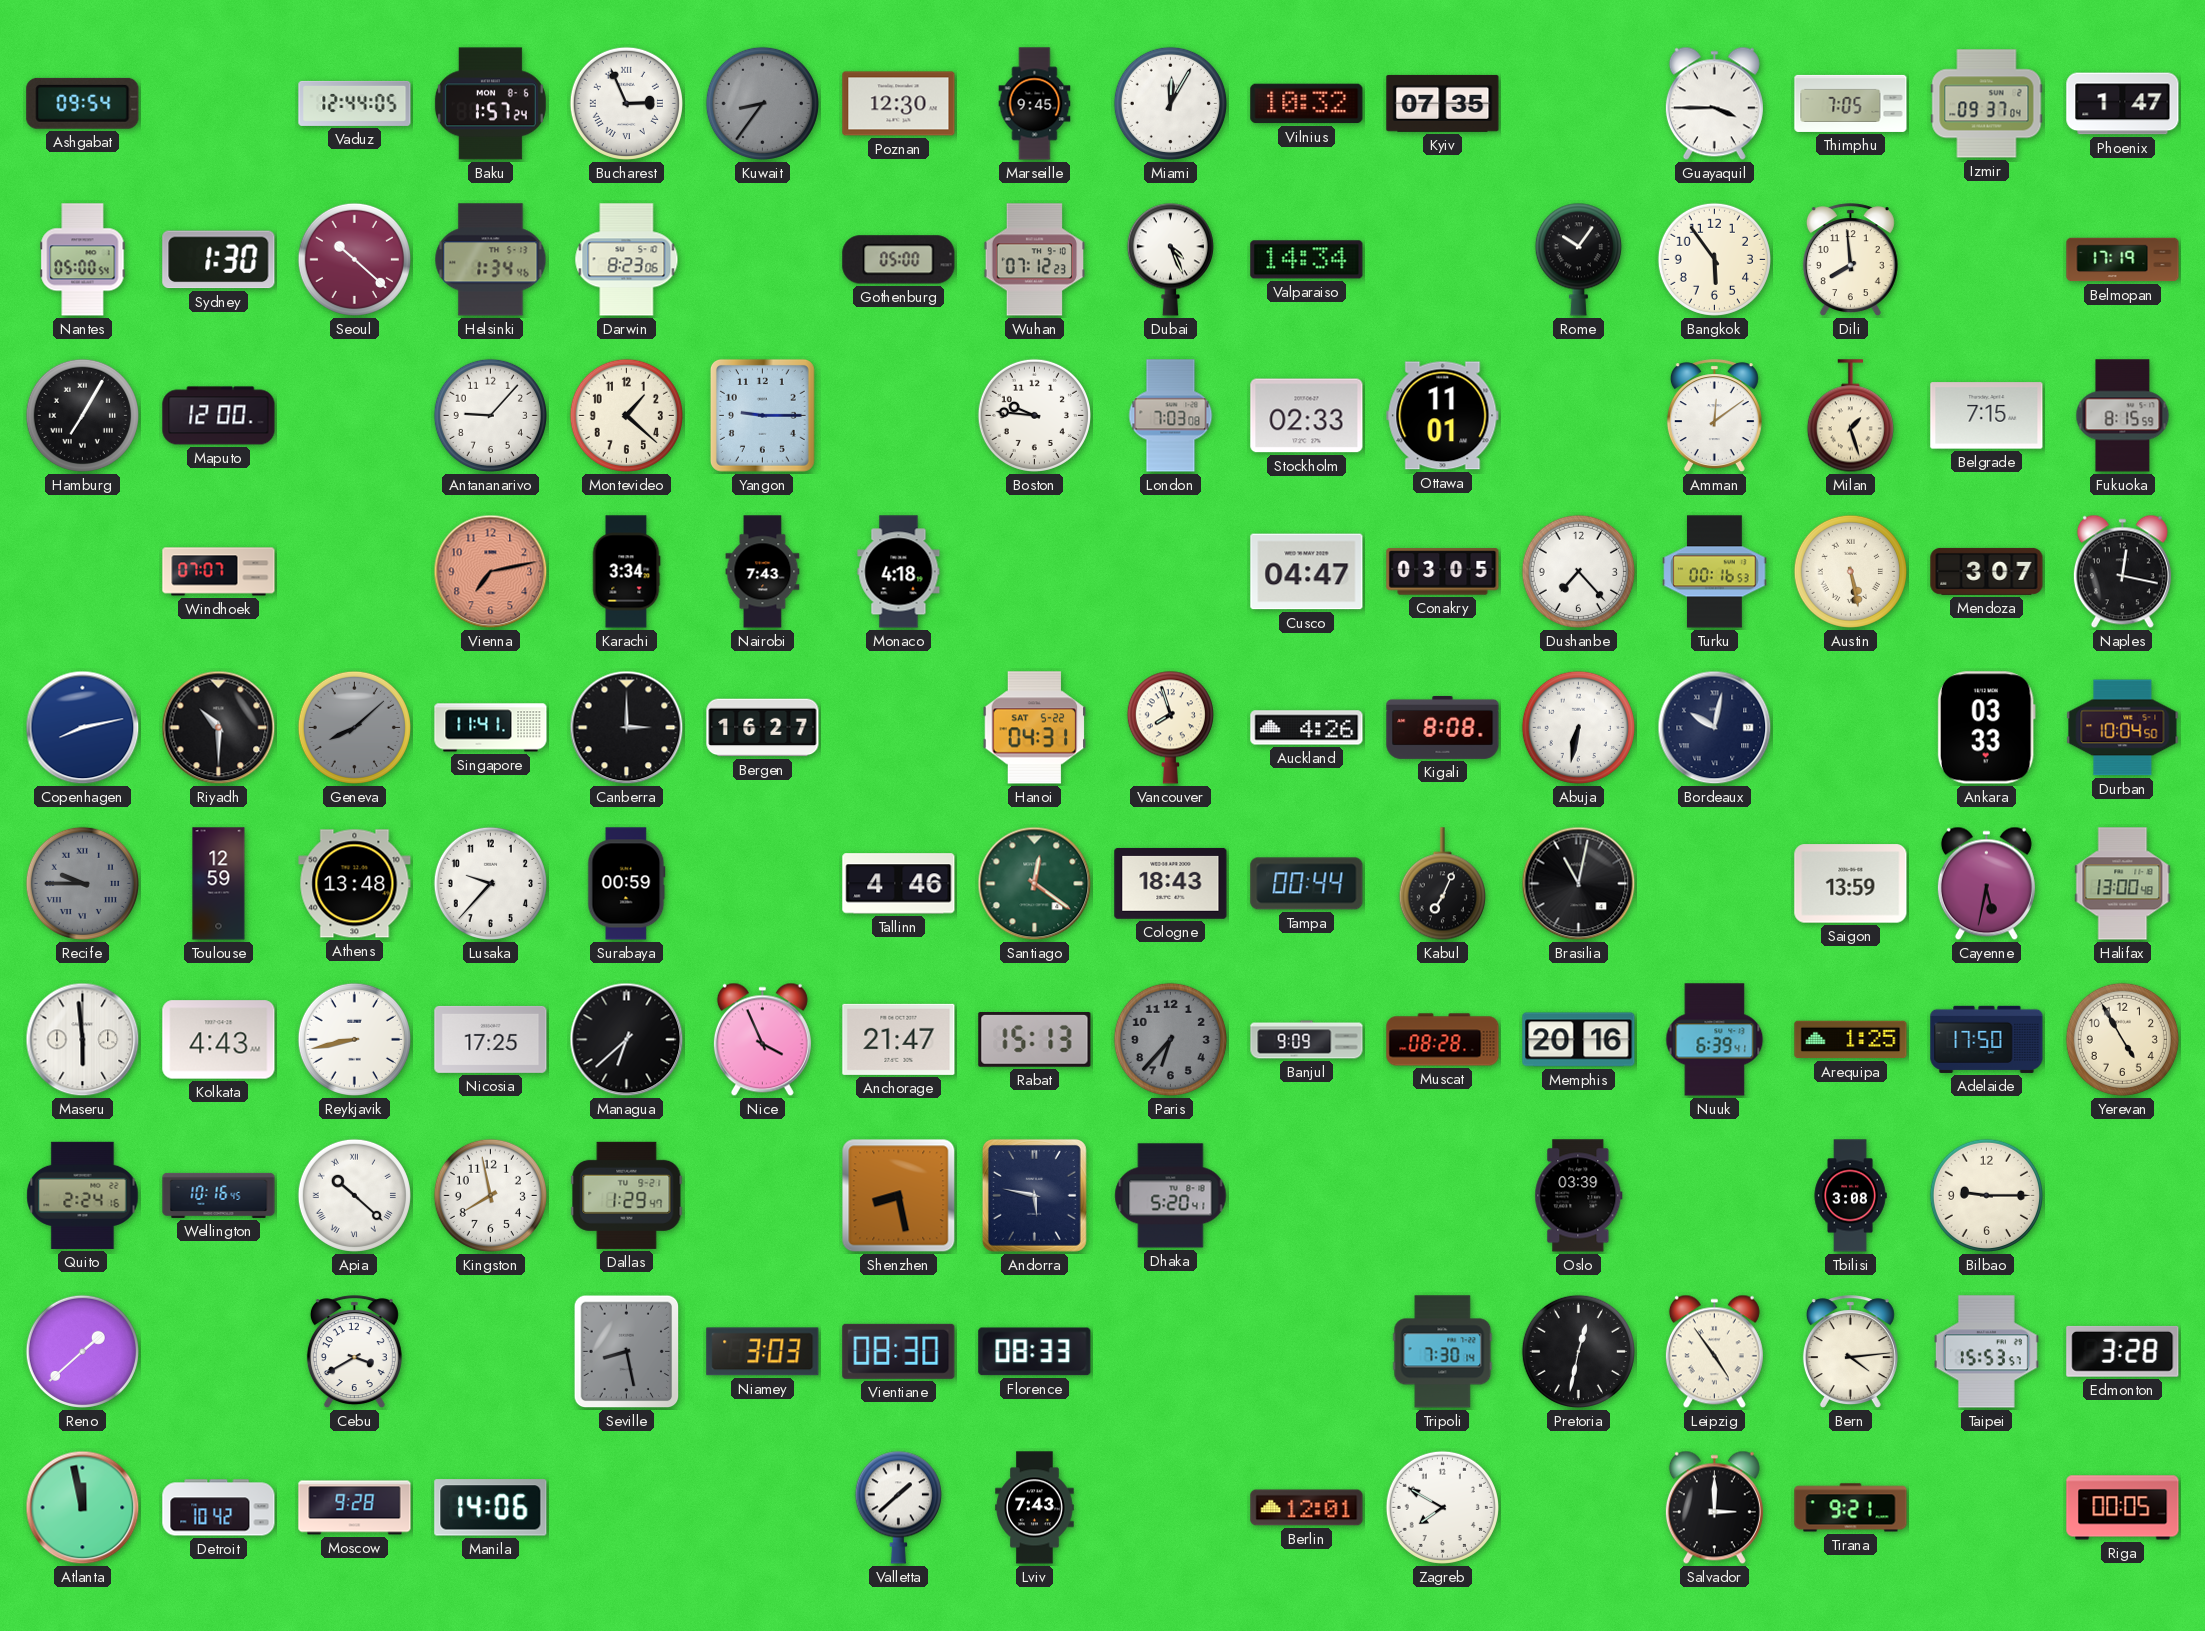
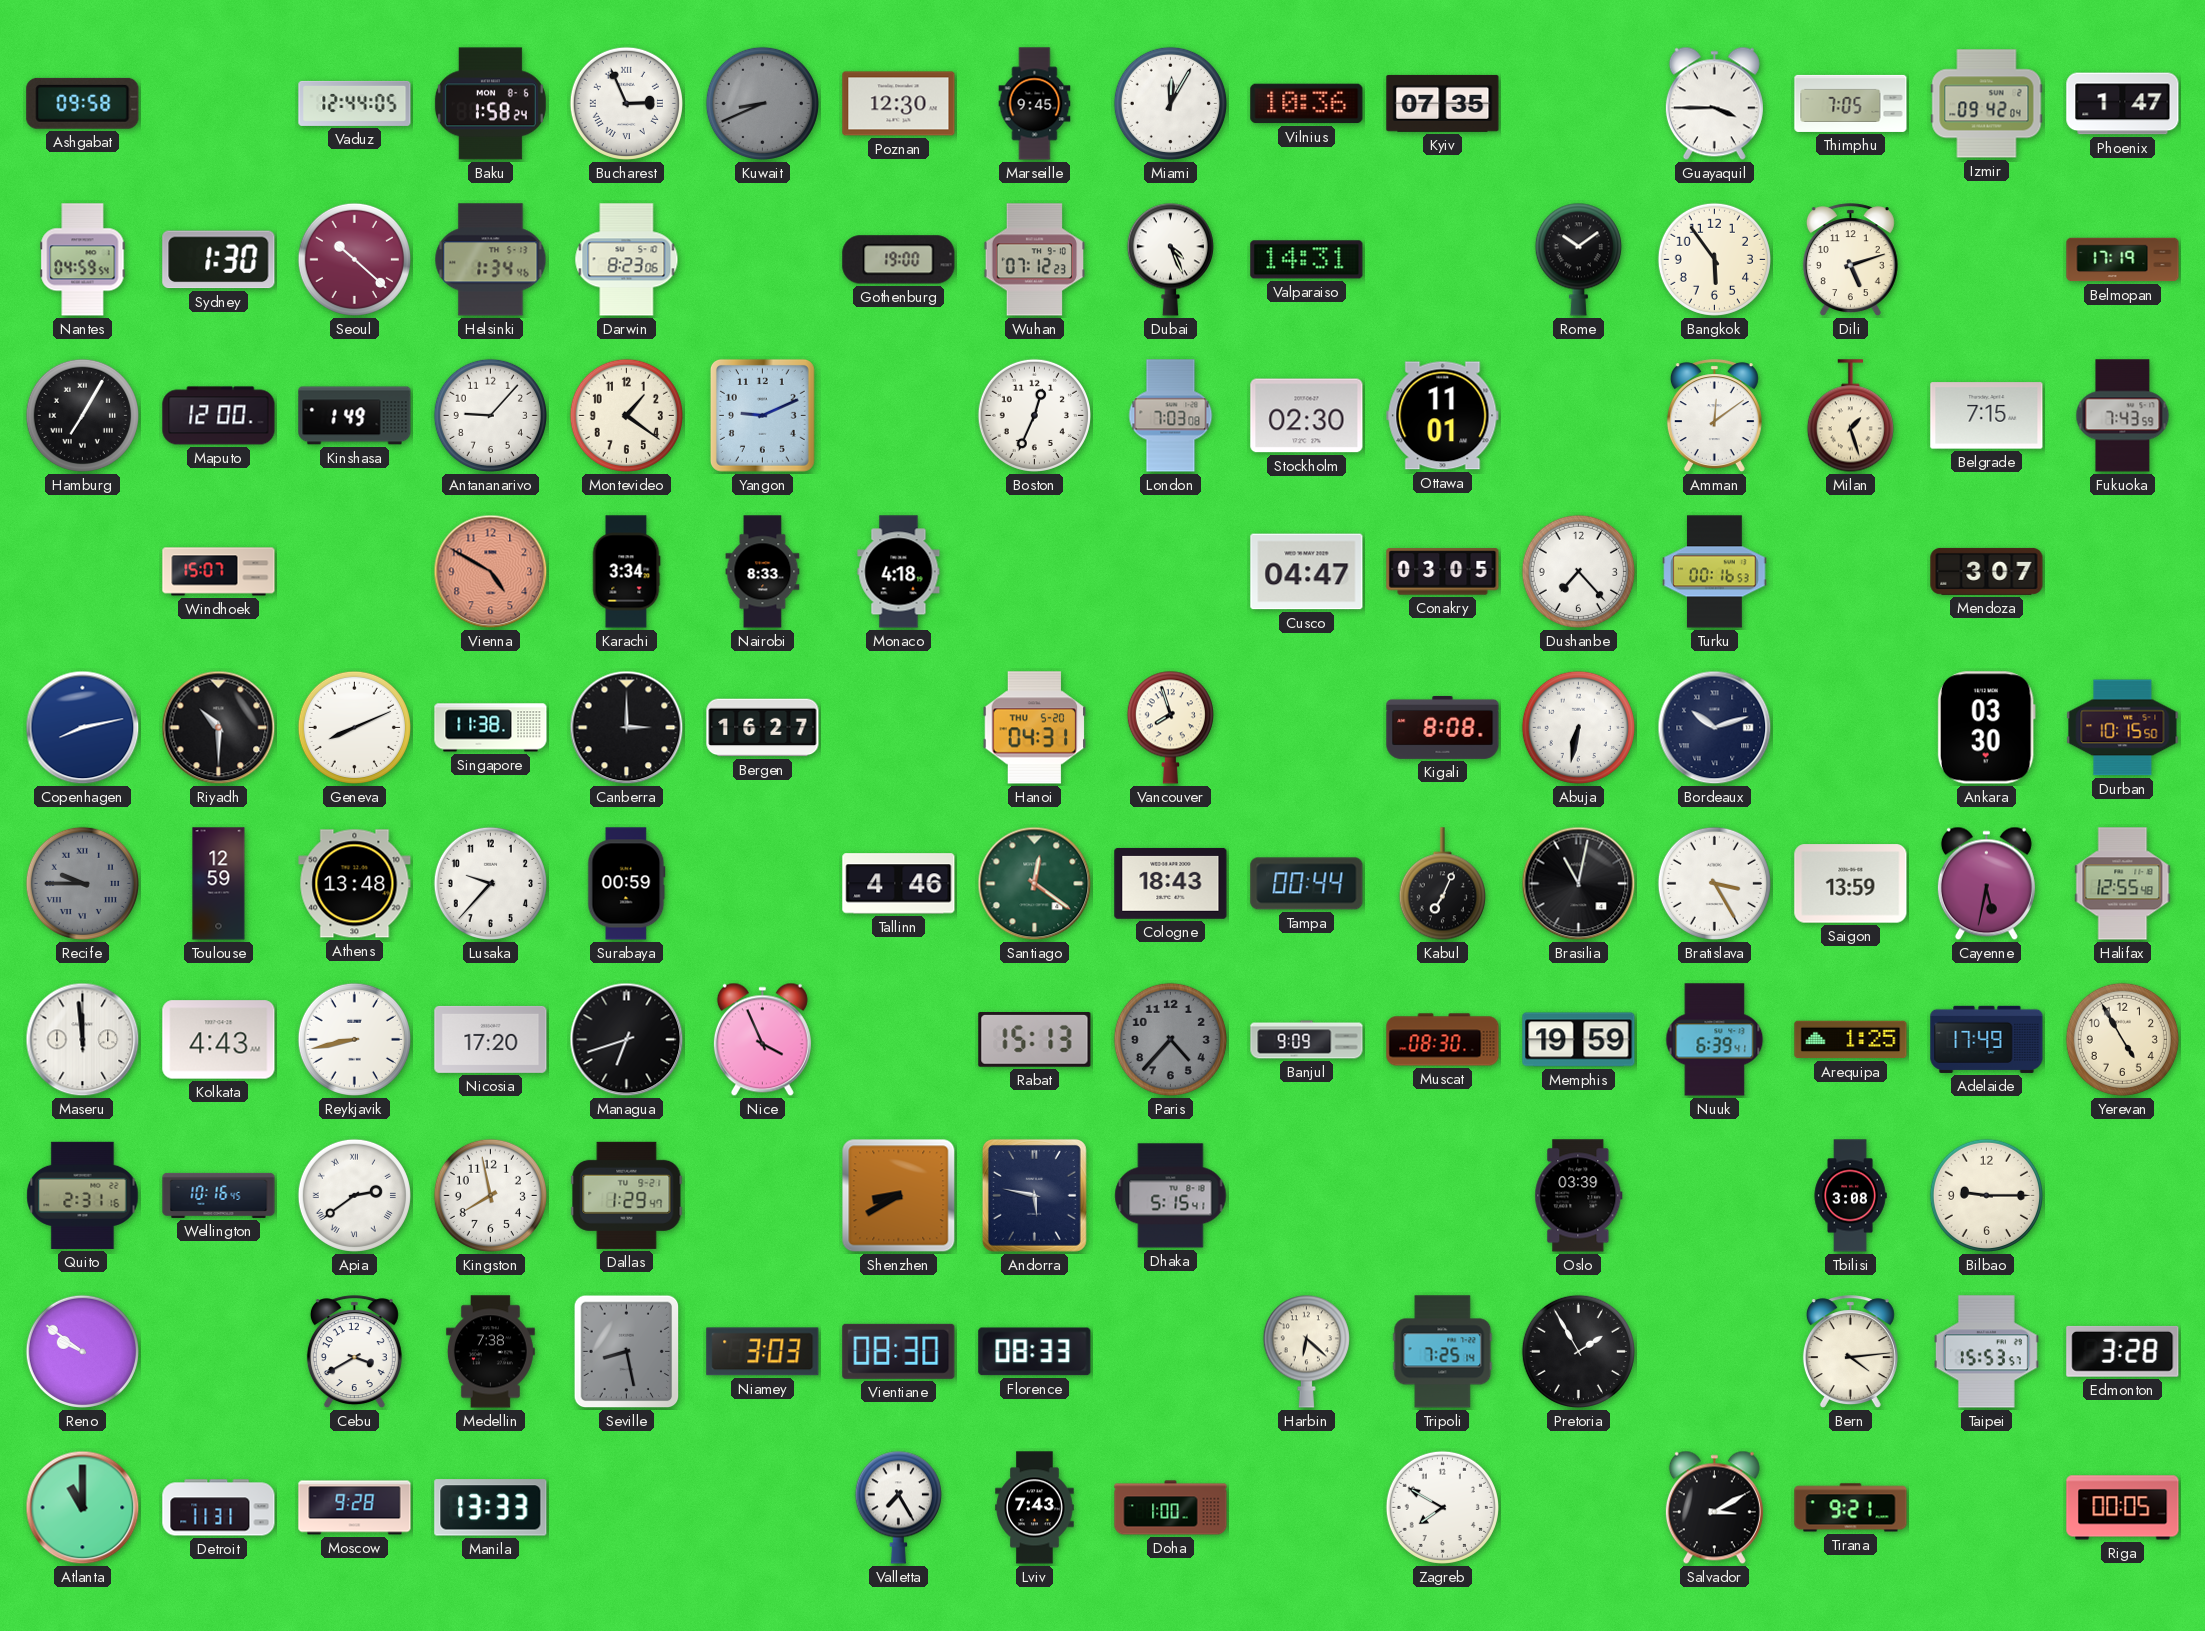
Ashgabat: 09:54 -> 09:58 (83, 103)
Baku: 1:57 -> 1:58 (490, 104)
Kuwait: 8:36 -> 8:41 (762, 103)
Vilnius: 10:32 -> 10:36 (1307, 104)
Izmir: 09:37 -> 09:42 (1987, 104)
Nantes: 05:00 -> 04:59 (83, 260)
Gothenburg: 05:00 -> 19:00 (899, 260)
Valparaiso: 14:34 -> 14:31 (1307, 260)
Rome: 10:06 -> 10:09 (1578, 259)
Dili: 7:59 -> 5:12 (1850, 260)
Kinshasa: none -> 1:49 (355, 416)
Montevideo: 1:22 -> 1:21 (626, 415)
Yangon: 9:15 -> 9:11 (762, 415)
Boston: 9:46 -> 12:34 (1034, 415)
Stockholm: 02:33 -> 02:30 (1307, 416)
Fukuoka: 8:15 -> 7:43 (2123, 416)
Windhoek: 07:07 -> 15:07 (219, 572)
Vienna: 7:13 -> 4:50 (491, 572)
Nairobi: 7:43 -> 8:33 (763, 572)
Austin: 5:28 -> none (1850, 571)
Naples: 12:17 -> none (2122, 572)
Geneva: 8:08 -> 8:11 (354, 727)
Geneva dial: grey -> white (354, 727)
Singapore: 11:41 -> 11:38 (491, 728)
Hanoi date: SAT 5-22 -> THU 5-20 (1035, 728)
Auckland: 4:26 -> none (1307, 728)
Bordeaux: 10:02 -> 10:12 (1715, 728)
Ankara: 03:33 -> 03:30 (1986, 728)
Durban: 10:04 -> 10:15 (2123, 728)
Bratislava: none -> 3:25 (1714, 883)
Halifax: 13:00 -> 12:55 (2123, 884)
Maseru: 5:59 -> 11:59 (83, 1040)
Nicosia: 17:25 -> 17:20 (491, 1039)
Managua: 6:38 -> 6:42 (627, 1040)
Anchorage: 21:47 -> none (899, 1039)
Paris: 6:37 -> 4:37 (1170, 1039)
Muscat: 08:28 -> 08:30 (1443, 1040)
Memphis: 20:16 -> 19:59 (1579, 1040)
Adelaide: 17:50 -> 17:49 (1987, 1039)
Quito: 2:24 -> 2:31 (83, 1195)
Apia: 10:22 -> 2:39 (354, 1195)
Shenzhen: 8:28 -> 8:40 (899, 1196)
Dhaka: 5:20 -> 5:15 (1171, 1196)
Reno: 1:38 -> 9:51 (82, 1351)
Medellin: none -> 7:38 (490, 1352)
Harbin: none -> 6:22 (1306, 1351)
Tripoli: 7:30 -> 7:25 (1443, 1352)
Pretoria: 12:32 -> 1:55 (1578, 1351)
Leipzig: 4:54 -> none (1714, 1352)
Atlanta: 11:58 -> 11:00 (83, 1508)
Detroit: 10:42 -> 11:31 (219, 1508)
Manila: 14:06 -> 13:33 (491, 1508)
Valletta: 1:38 -> 7:25 (898, 1507)
Doha: none -> 1:00 (1171, 1508)
Berlin: 12:01 -> none (1307, 1508)
Salvador: 3:00 -> 3:10 (1714, 1508)
